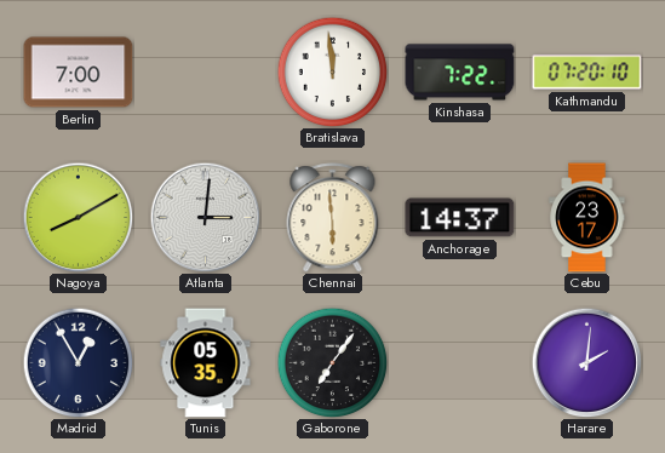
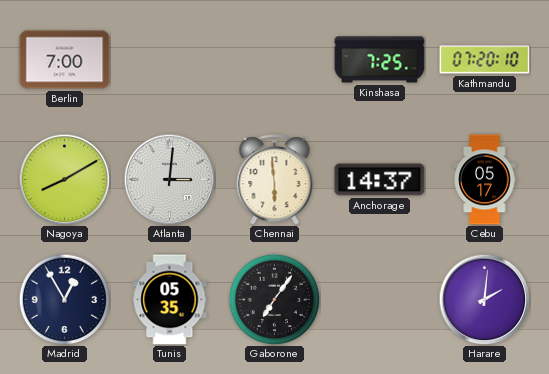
Bratislava: 11:59 -> none (332, 71)
Kinshasa: 7:22 -> 7:25 (380, 60)
Cebu: 23:17 -> 05:17 (485, 180)
